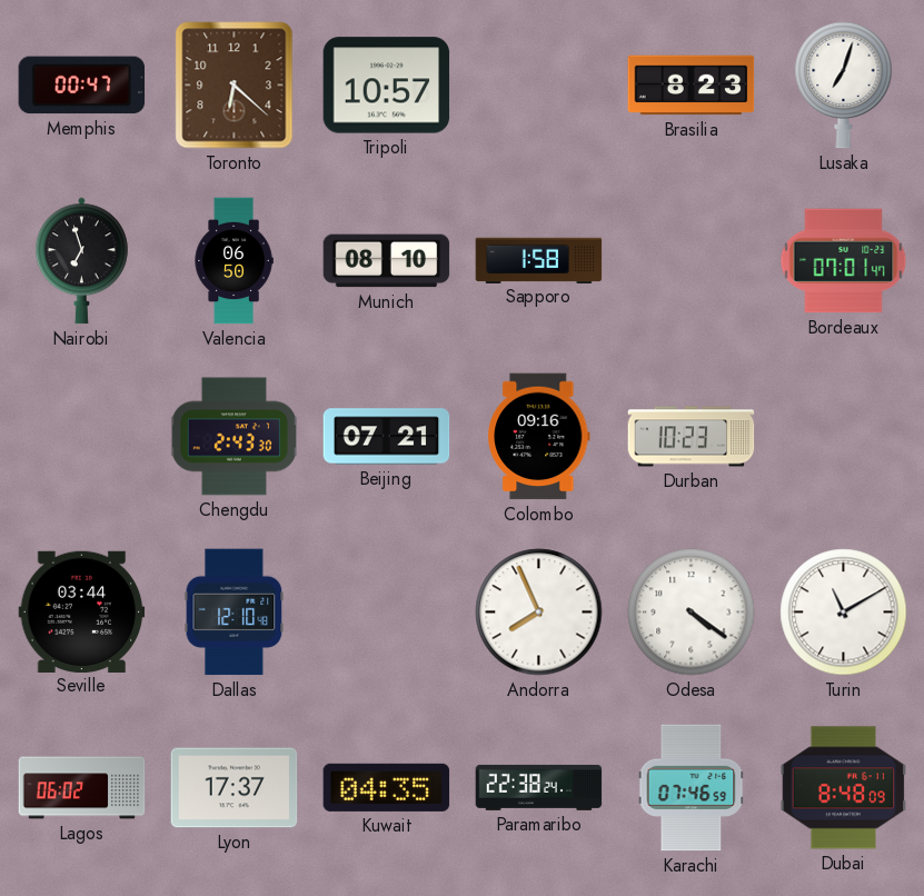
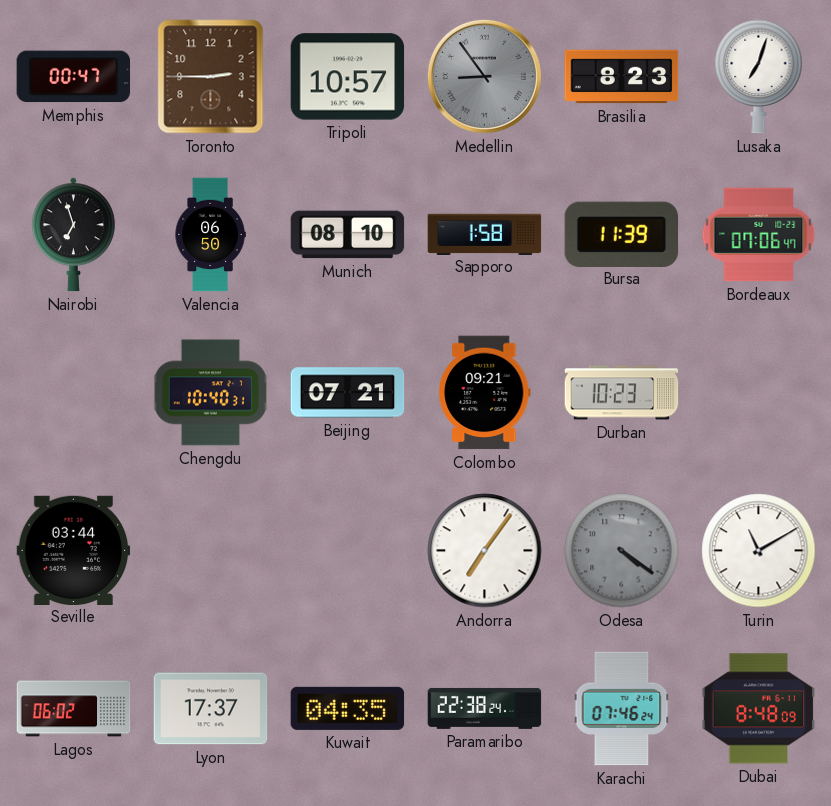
Toronto: 6:22 -> 2:45 (211, 77)
Medellin: none -> 8:54 (484, 76)
Bursa: none -> 11:39 (622, 234)
Bordeaux: 07:01 -> 07:06 (759, 235)
Chengdu: 2:43 -> 10:40 (210, 393)
Colombo: 09:16 -> 09:21 (485, 393)
Dallas: 12:10 -> none (235, 613)
Andorra: 7:56 -> 7:06 (485, 551)
Odesa dial: white -> grey (622, 551)
Karachi: 07:46:59 -> 07:46:24 (622, 709)
